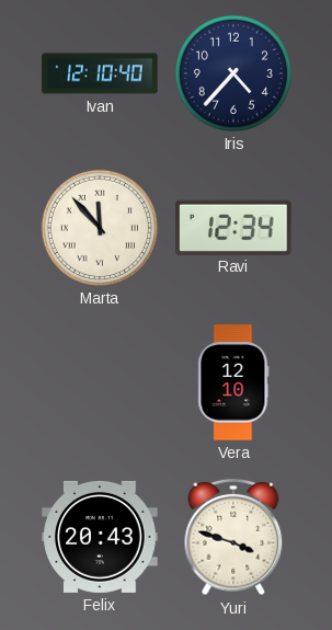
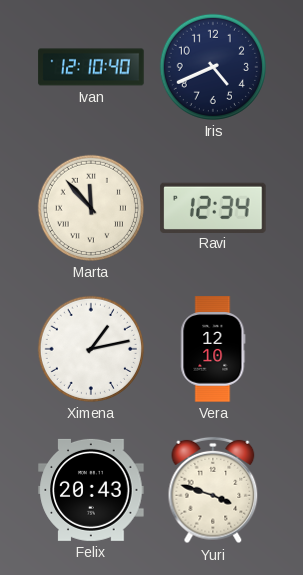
Iris: 4:37 -> 4:41 (213, 67)
Ximena: none -> 1:13 (91, 349)
